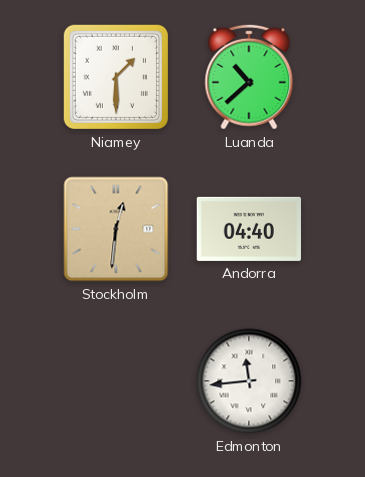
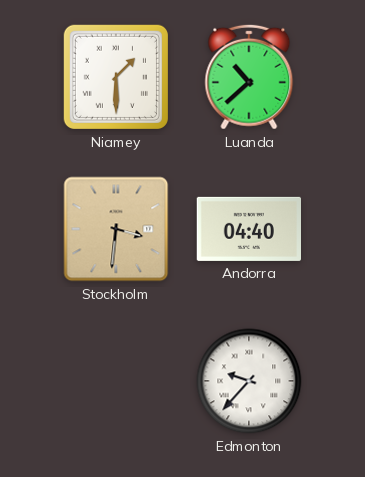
Stockholm: 12:31 -> 3:31 (116, 229)
Edmonton: 11:44 -> 9:37 (249, 381)
